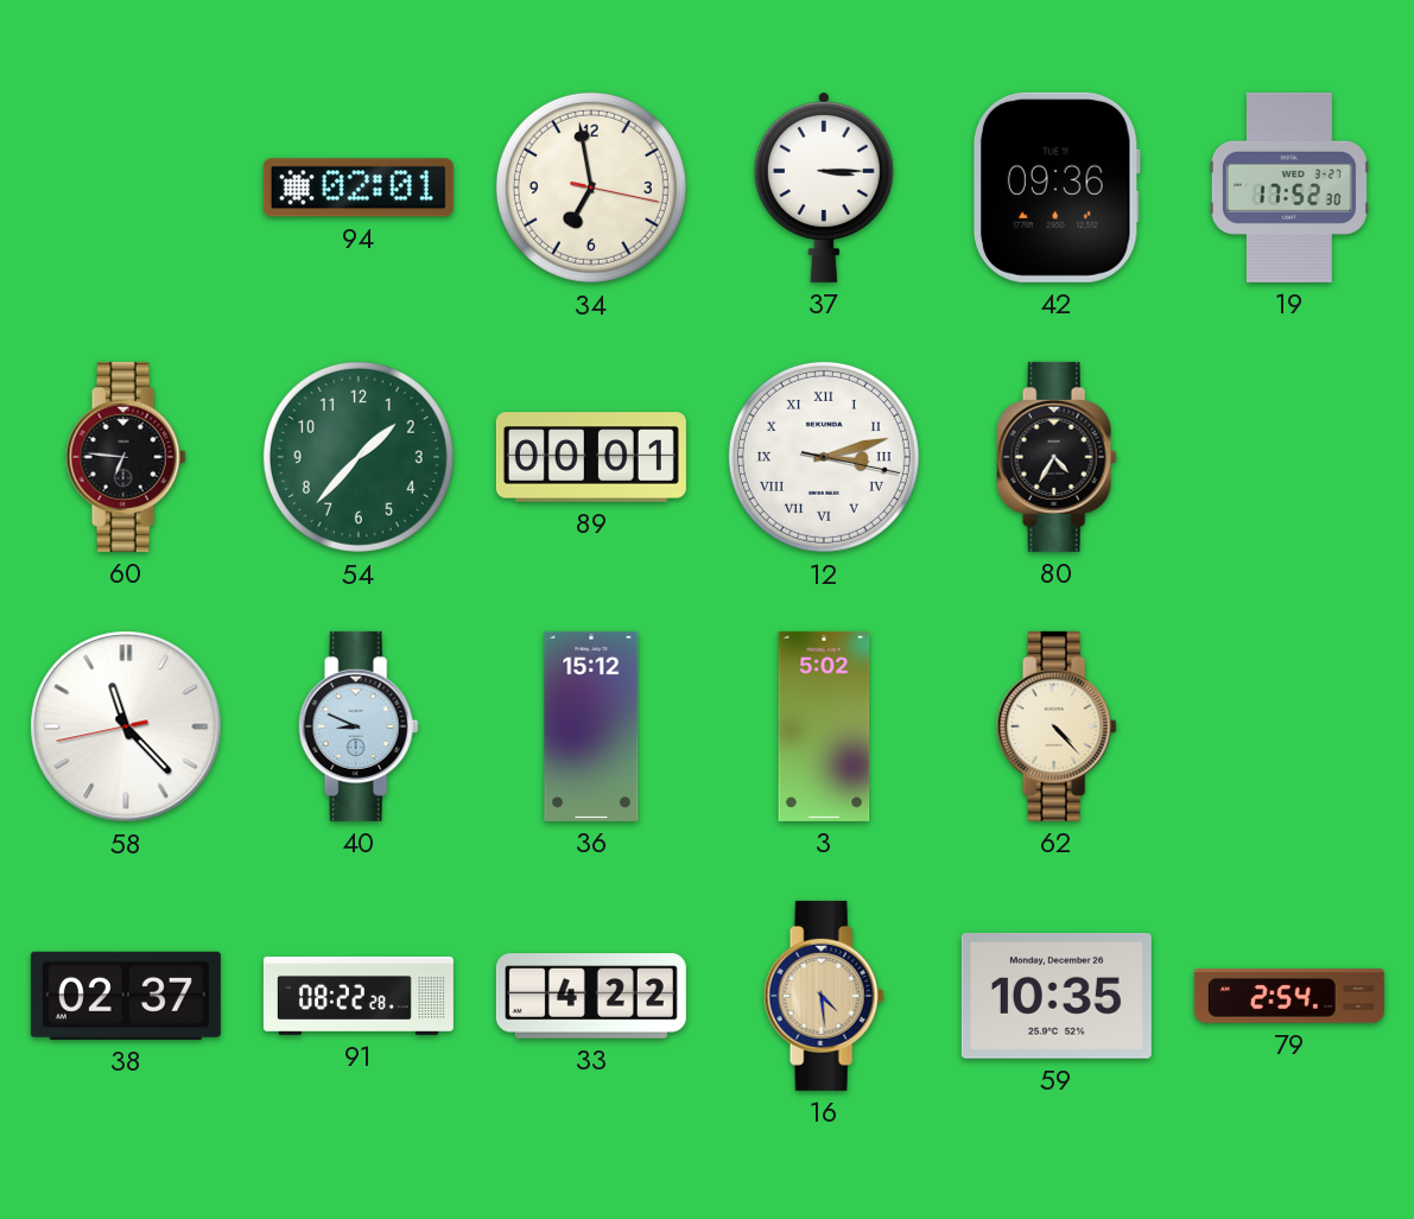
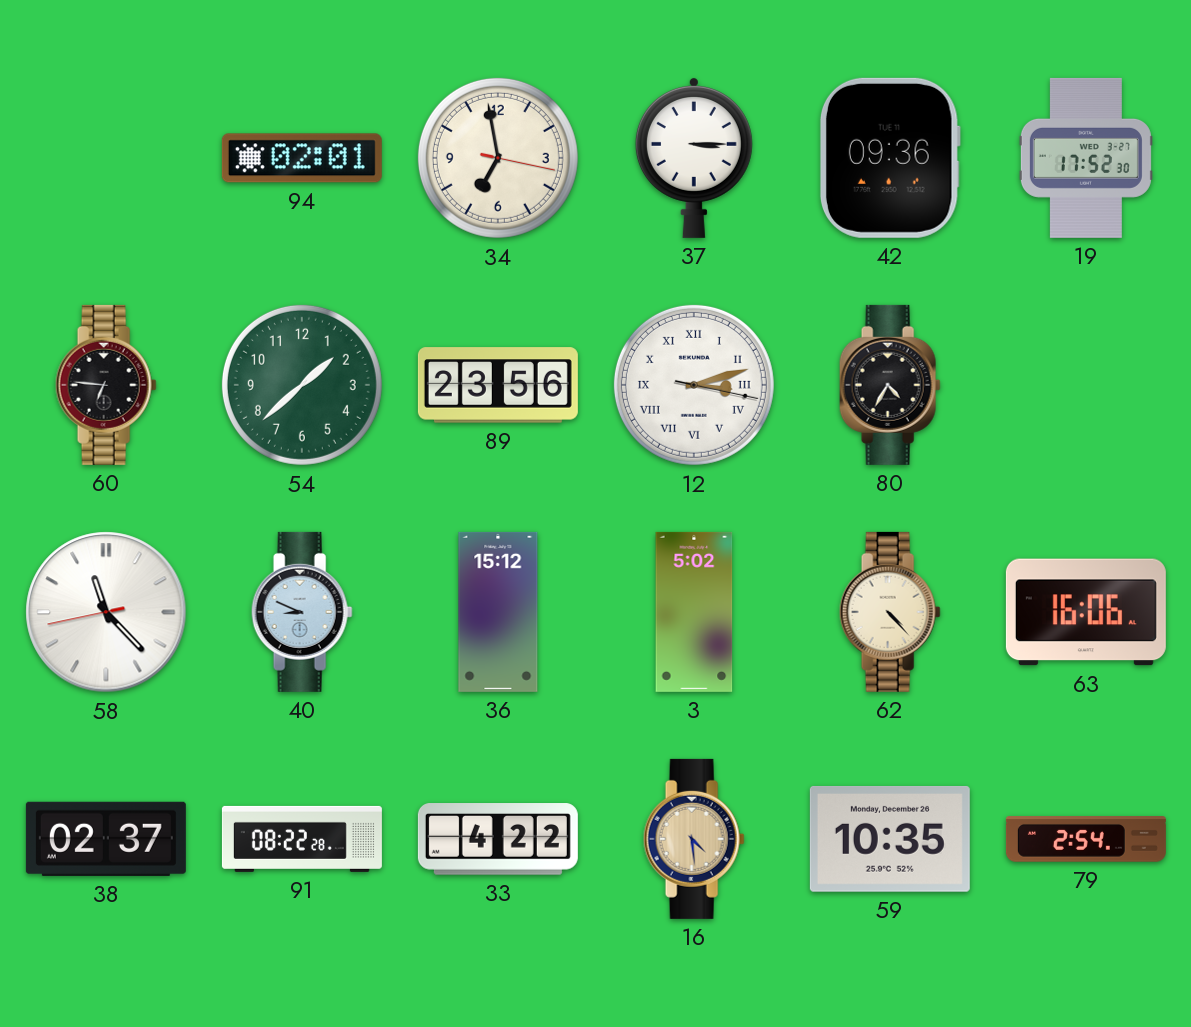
54: 1:37 -> 1:38 (302, 385)
89: 00:01 -> 23:56 (498, 385)
63: none -> 16:06 (1086, 612)
